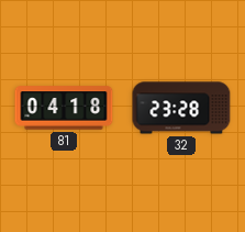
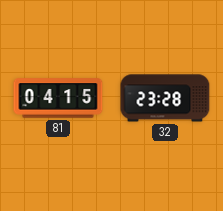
81: 04:18 -> 04:15 (58, 98)
